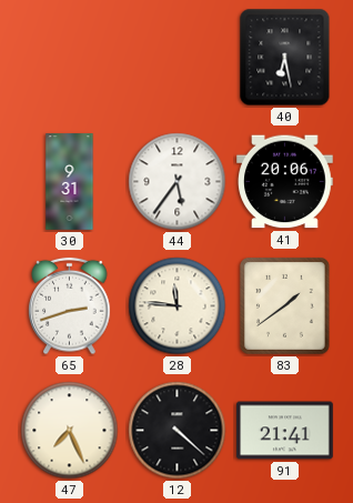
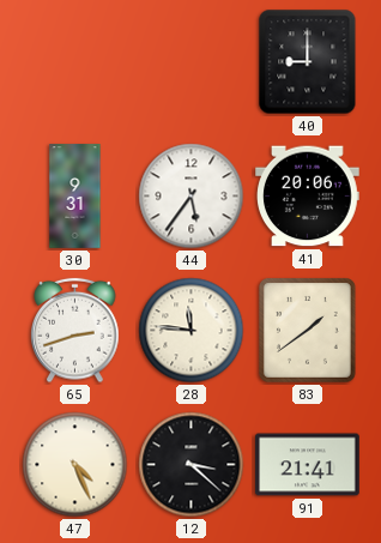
40: 6:28 -> 9:00 (308, 62)
47: 7:26 -> 4:26 (75, 465)
12: 4:22 -> 3:22 (192, 465)
